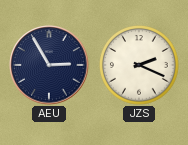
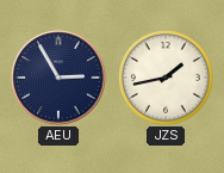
JZS: 2:19 -> 1:43 (167, 79)
